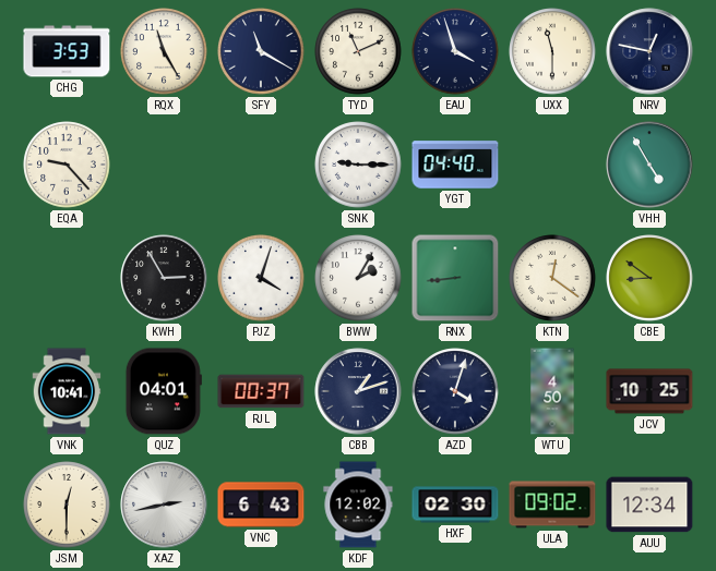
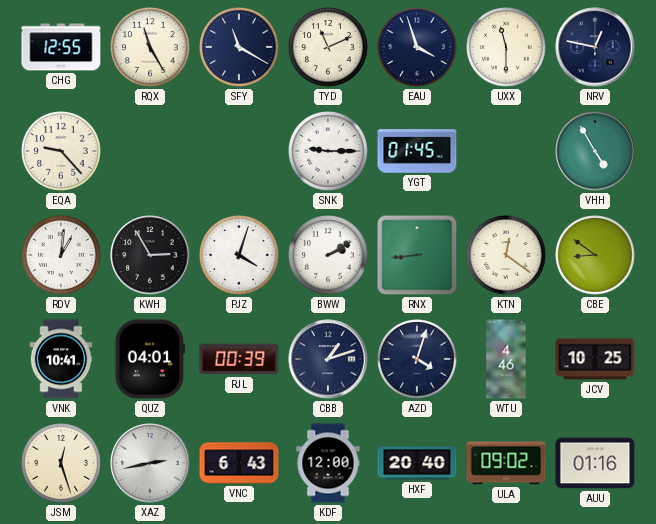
CHG: 3:53 -> 12:55 (61, 47)
YGT: 04:40 -> 01:45 (417, 151)
RDV: none -> 1:01 (61, 255)
BWW: 2:05 -> 2:10 (328, 255)
RJL: 00:37 -> 00:39 (239, 359)
WTU: 4:50 -> 4:46 (506, 359)
JSM: 12:30 -> 12:27 (61, 463)
KDF: 12:02 -> 12:00 (328, 463)
HXF: 02:30 -> 20:40 (417, 463)
AUU: 12:34 -> 01:16 (595, 463)
